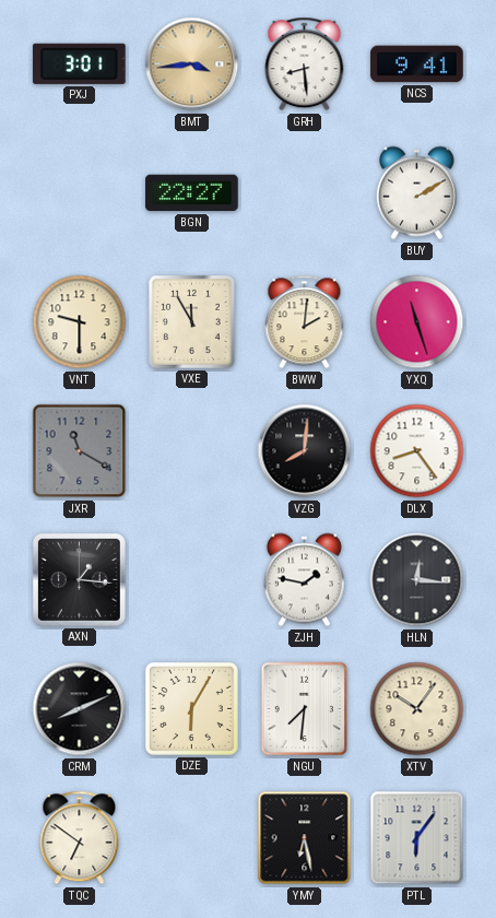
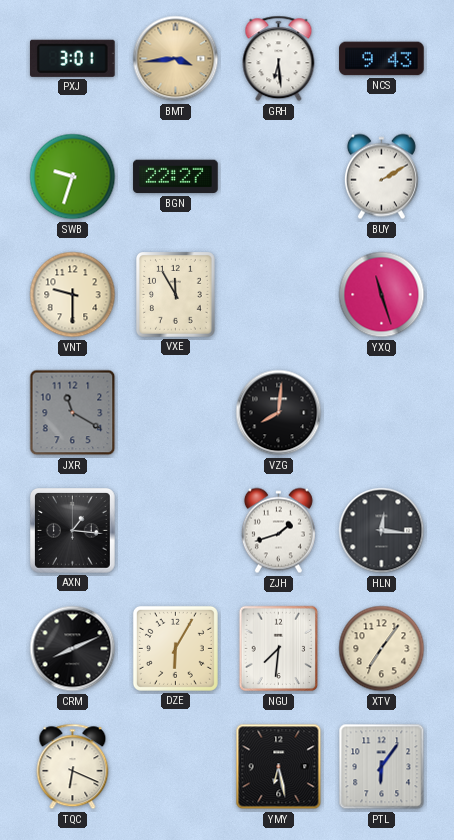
GRH: 8:29 -> 6:29 (279, 59)
NCS: 9:41 -> 9:43 (382, 59)
SWB: none -> 9:33 (73, 177)
BWW: 2:01 -> none (305, 322)
DLX: 8:24 -> none (417, 451)
ZJH: 1:47 -> 1:42 (278, 531)
XTV: 10:06 -> 7:06 (382, 649)
TQC: 6:51 -> 6:19 (73, 767)
